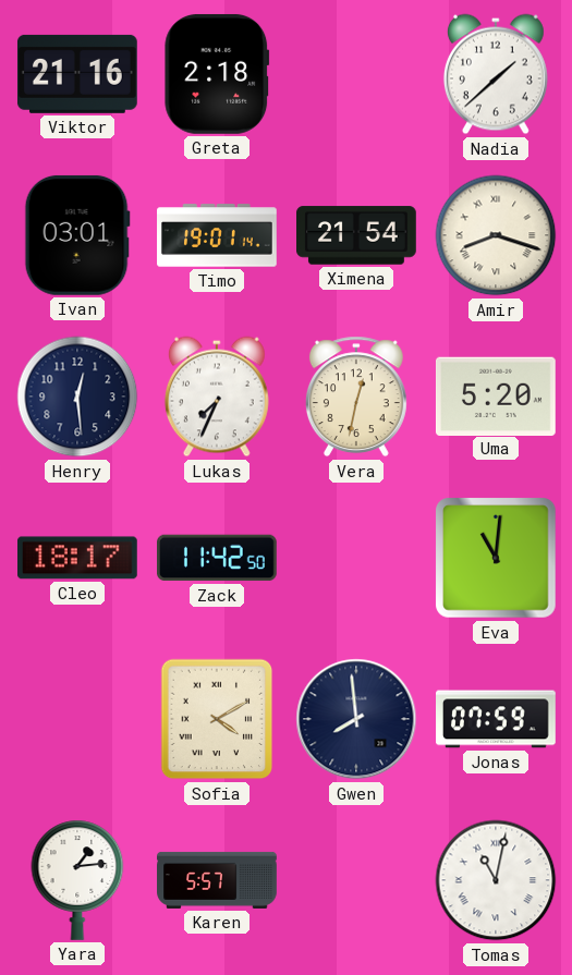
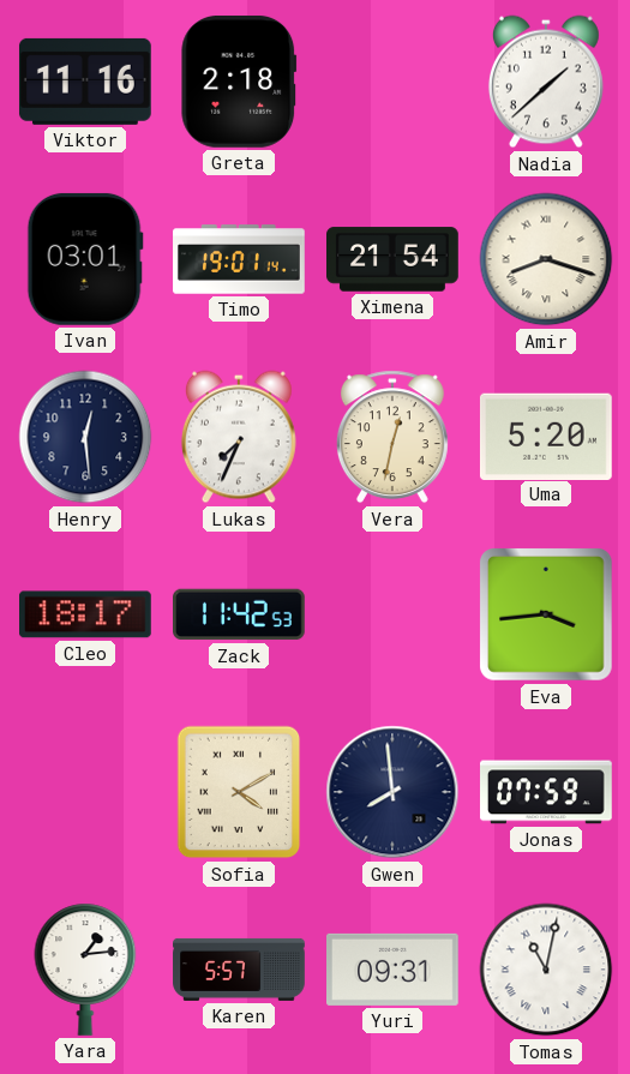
Viktor: 21:16 -> 11:16 (85, 82)
Zack: 11:42:50 -> 11:42:53 (240, 614)
Eva: 11:01 -> 3:44 (547, 616)
Yuri: none -> 09:31 (394, 970)
